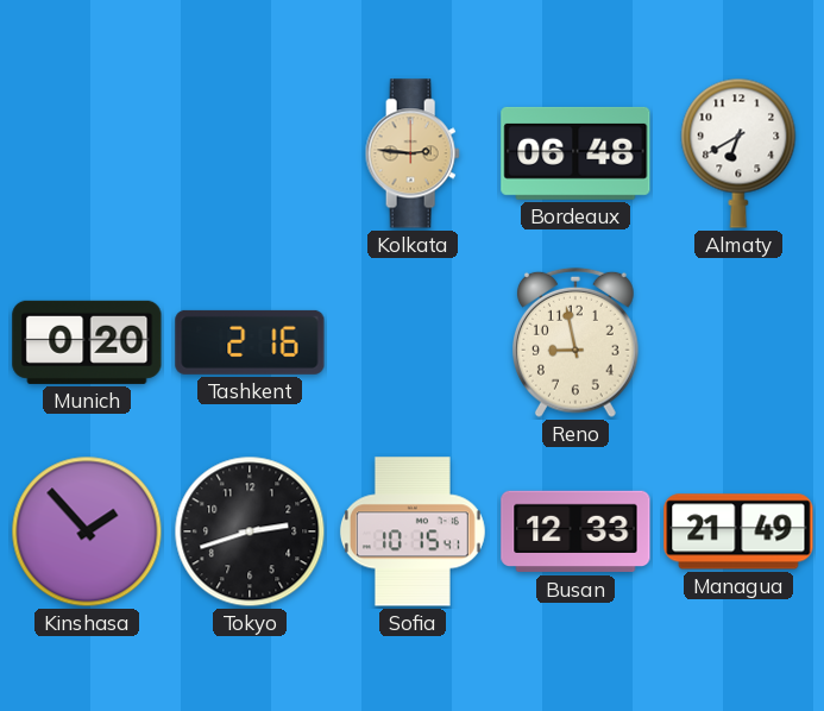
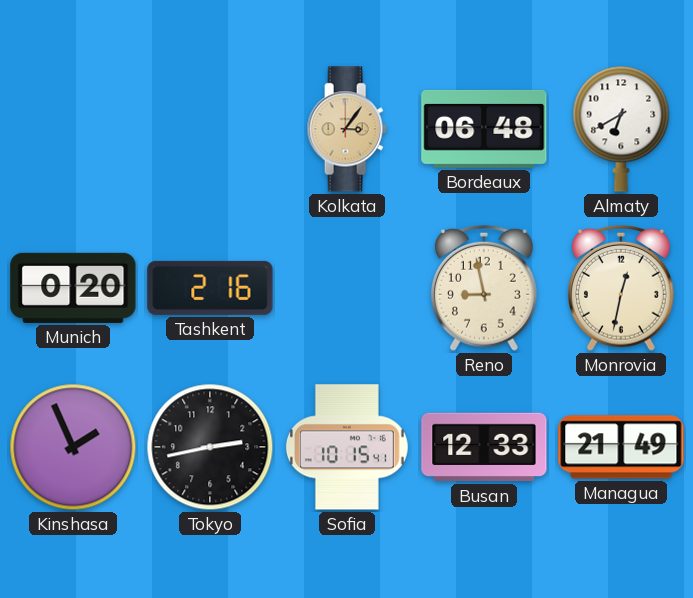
Kolkata: 2:46 -> 3:06 (347, 129)
Monrovia: none -> 12:32 (622, 288)
Kinshasa: 1:53 -> 1:56 (73, 447)
Tokyo: 2:42 -> 2:43 (210, 447)
